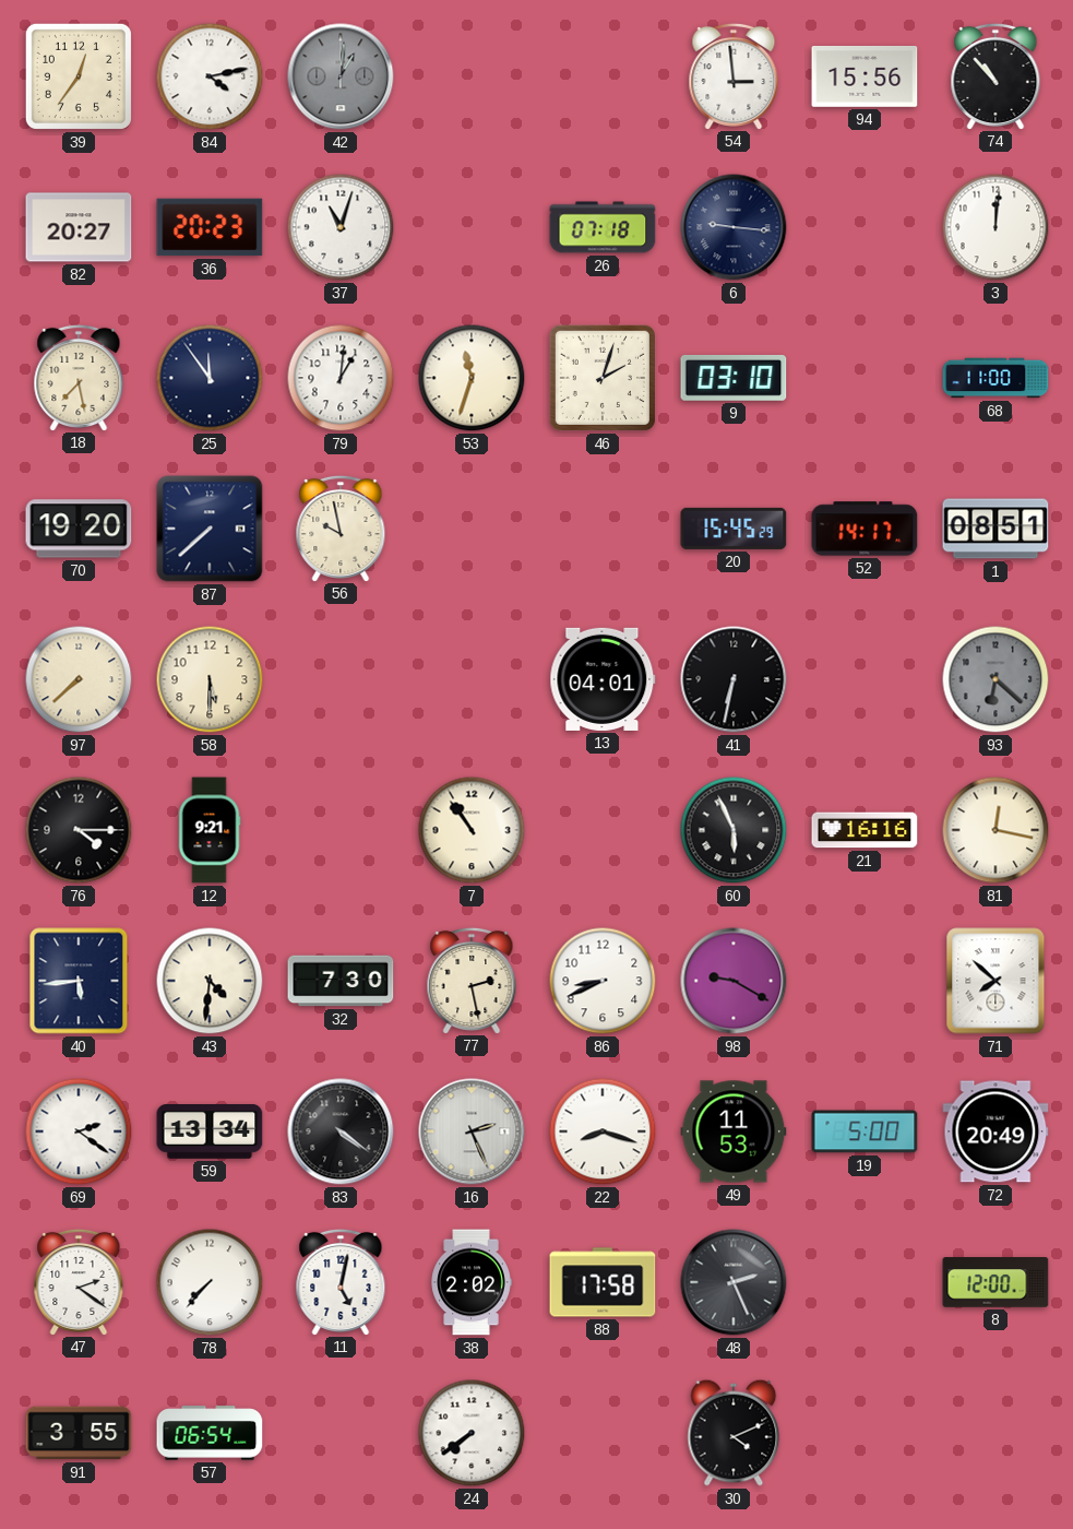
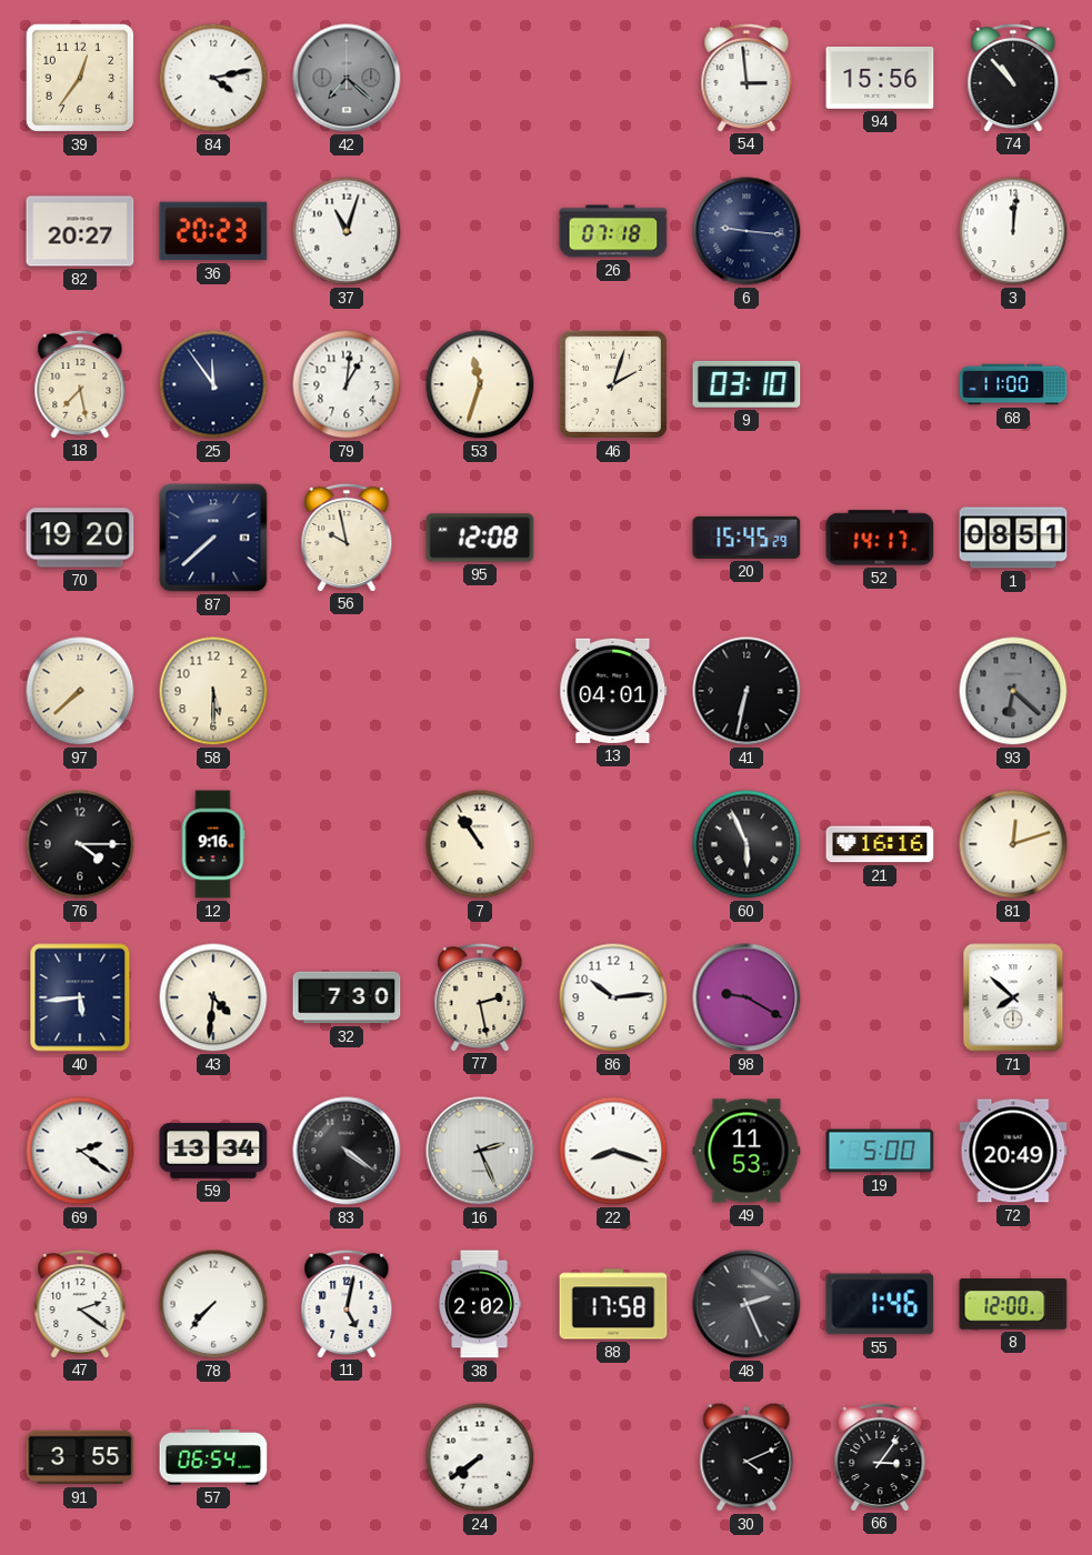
42: 1:01 -> 7:22 (347, 78)
95: none -> 12:08 (480, 538)
12: 9:21 -> 9:16 (213, 844)
81: 12:17 -> 12:12 (1013, 844)
86: 8:41 -> 10:14 (613, 997)
55: none -> 1:46 (880, 1304)
66: none -> 3:06 (880, 1456)
